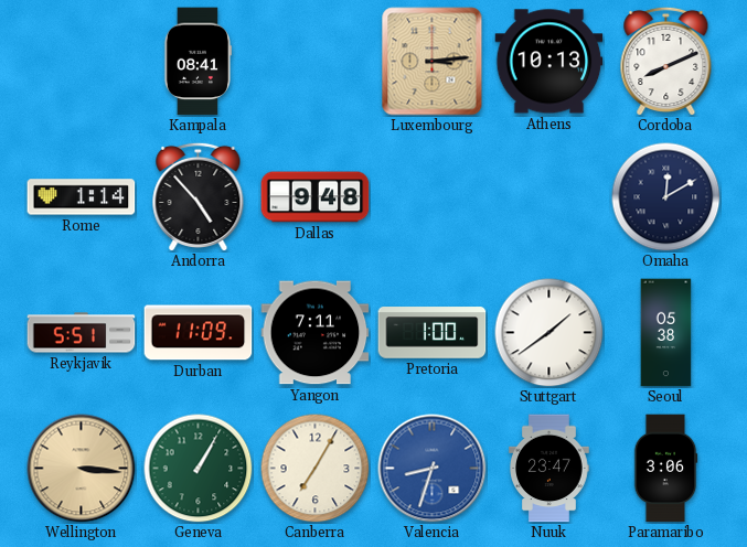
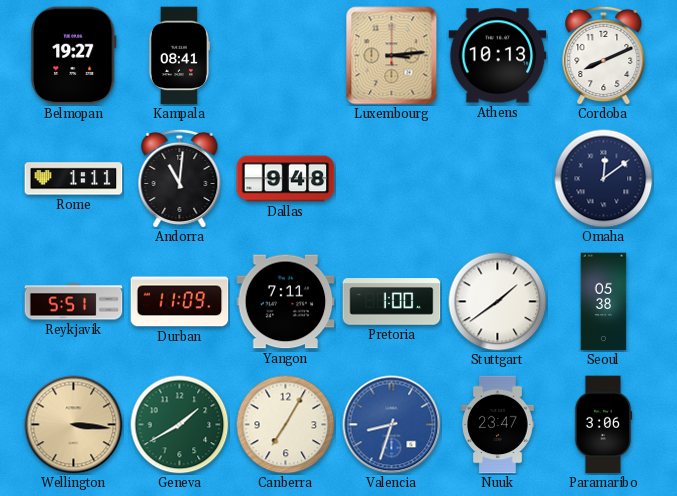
Belmopan: none -> 19:27 (74, 56)
Rome: 1:14 -> 1:11 (74, 179)
Andorra: 4:53 -> 11:01 (180, 178)
Omaha: 12:10 -> 12:09 (604, 179)
Geneva: 1:05 -> 1:40 (180, 425)
